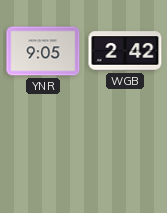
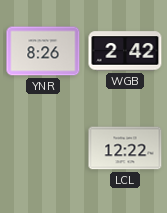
YNR: 9:05 -> 8:26 (43, 51)
LCL: none -> 12:22 (125, 148)
